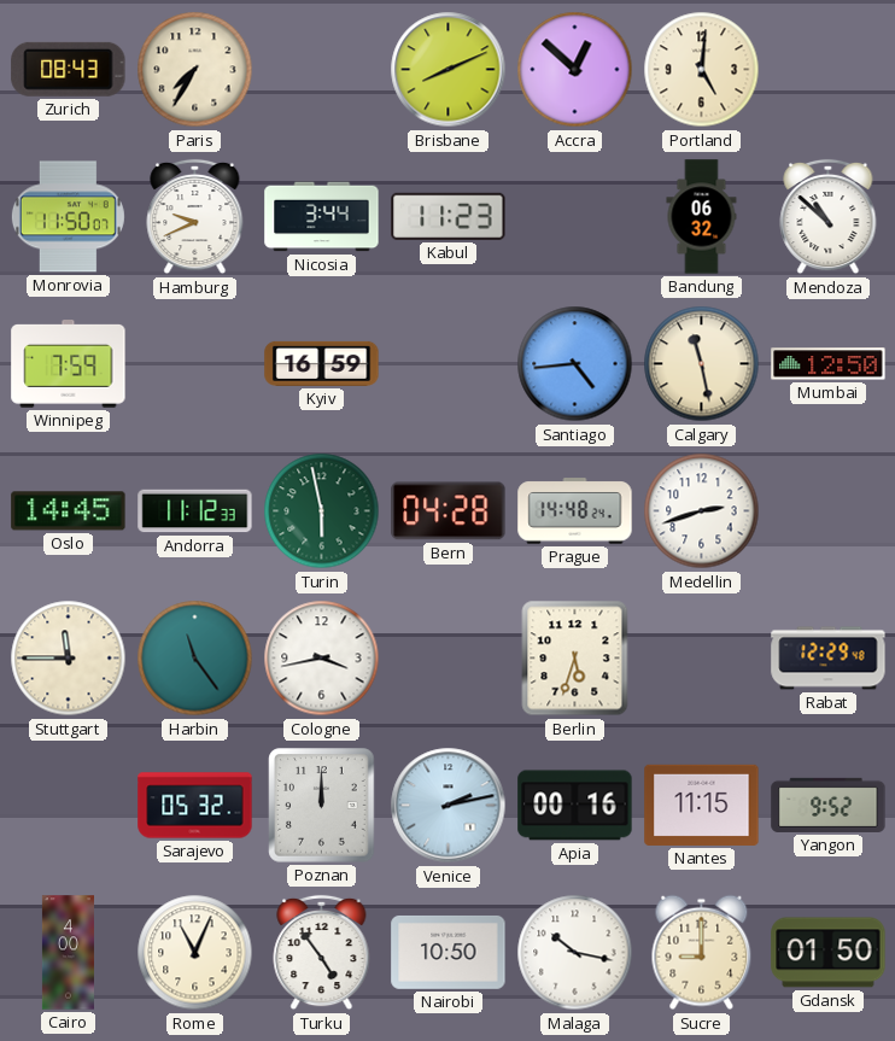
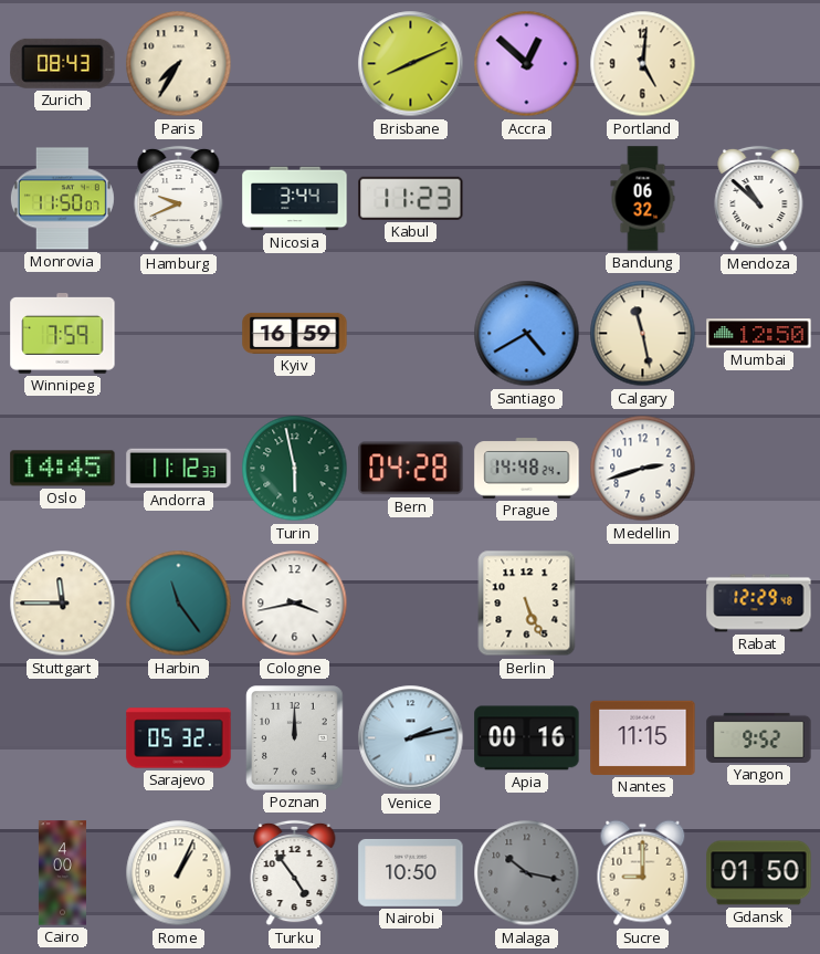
Santiago: 4:44 -> 4:40 (527, 334)
Berlin: 5:33 -> 5:26 (527, 604)
Rome: 11:04 -> 1:04 (179, 873)
Malaga dial: white -> grey (527, 873)
